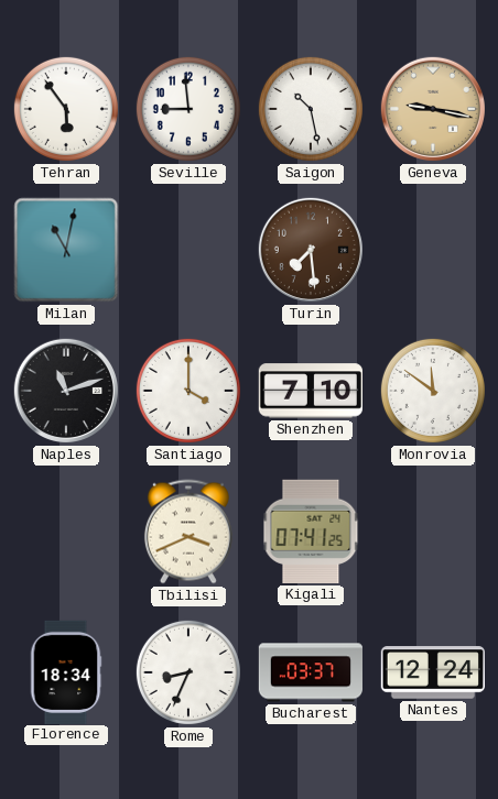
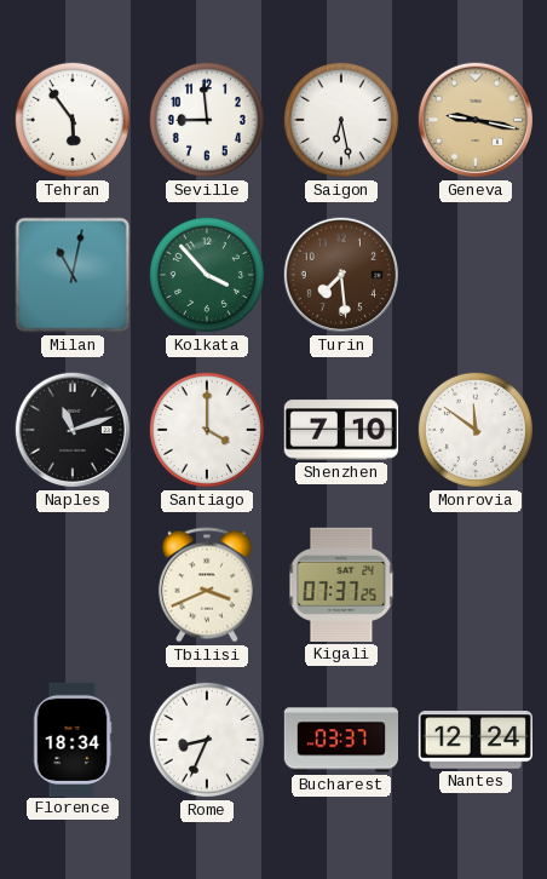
Saigon: 10:28 -> 6:28 (341, 120)
Kolkata: none -> 3:53 (207, 275)
Kigali: 07:41 -> 07:37 (341, 585)
